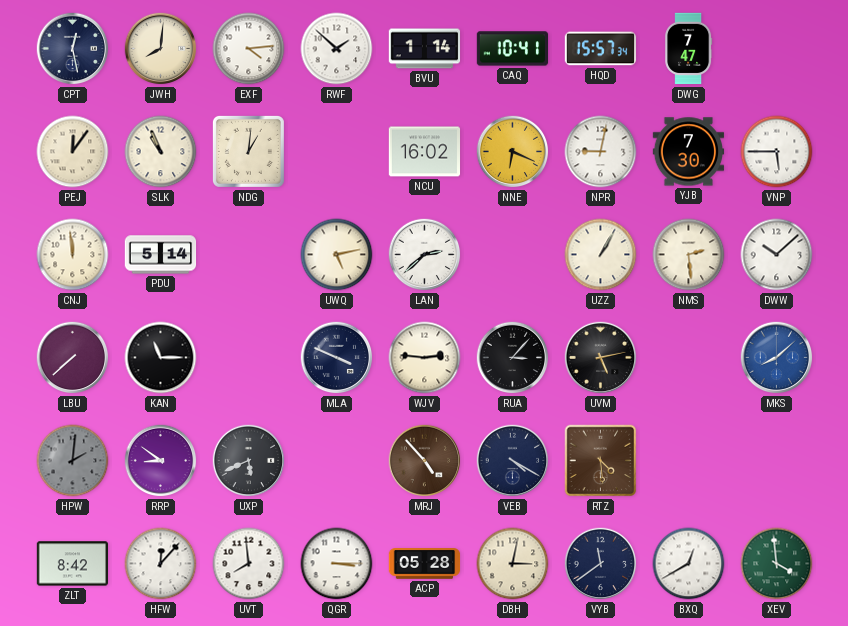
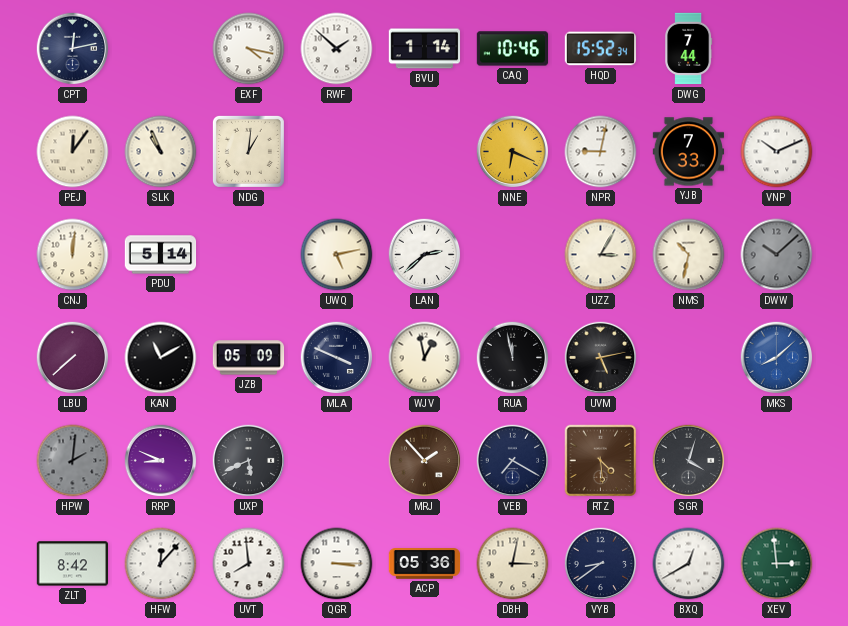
CPT: 12:28 -> 12:13 (73, 49)
JWH: 8:01 -> none (161, 49)
EXF: 4:14 -> 4:17 (249, 49)
CAQ: 10:41 -> 10:46 (513, 49)
HQD: 15:57 -> 15:52 (601, 49)
DWG: 7:47 -> 7:44 (689, 49)
NCU: 16:02 -> none (425, 152)
YJB: 7:30 -> 7:33 (689, 152)
VNP: 5:45 -> 10:11 (777, 152)
CNJ: 11:59 -> 12:01 (73, 255)
UZZ: 1:05 -> 3:05 (601, 255)
NMS: 2:29 -> 10:32 (689, 255)
DWW dial: white -> grey (777, 255)
KAN: 11:15 -> 11:10 (161, 358)
JZB: none -> 05:09 (249, 358)
WJV: 2:46 -> 12:58 (425, 358)
RUA: 3:07 -> 11:58 (513, 358)
RRP: 8:51 -> 8:49 (161, 461)
MRJ: 4:53 -> 1:53 (425, 461)
VEB: 4:20 -> 7:20 (513, 461)
SGR: none -> 4:03 (689, 461)
ACP: 05:28 -> 05:36 (425, 564)
VYB: 11:39 -> 8:39 (601, 564)
XEV: 3:59 -> 2:59 (777, 564)
